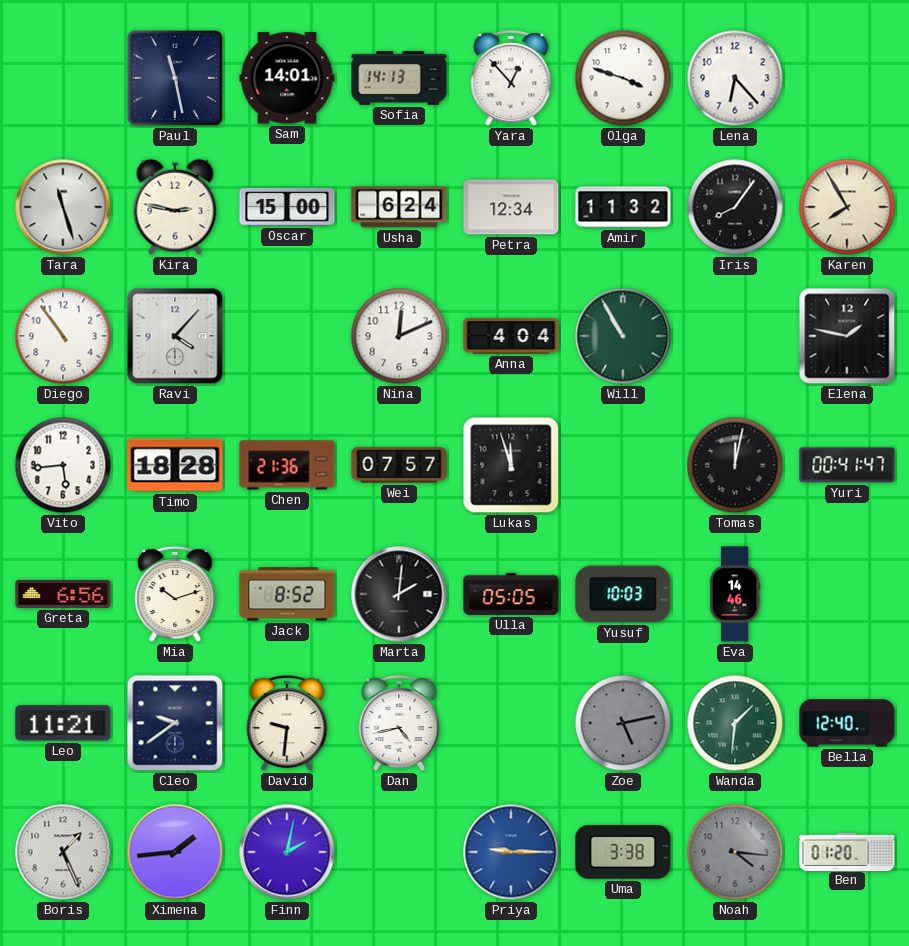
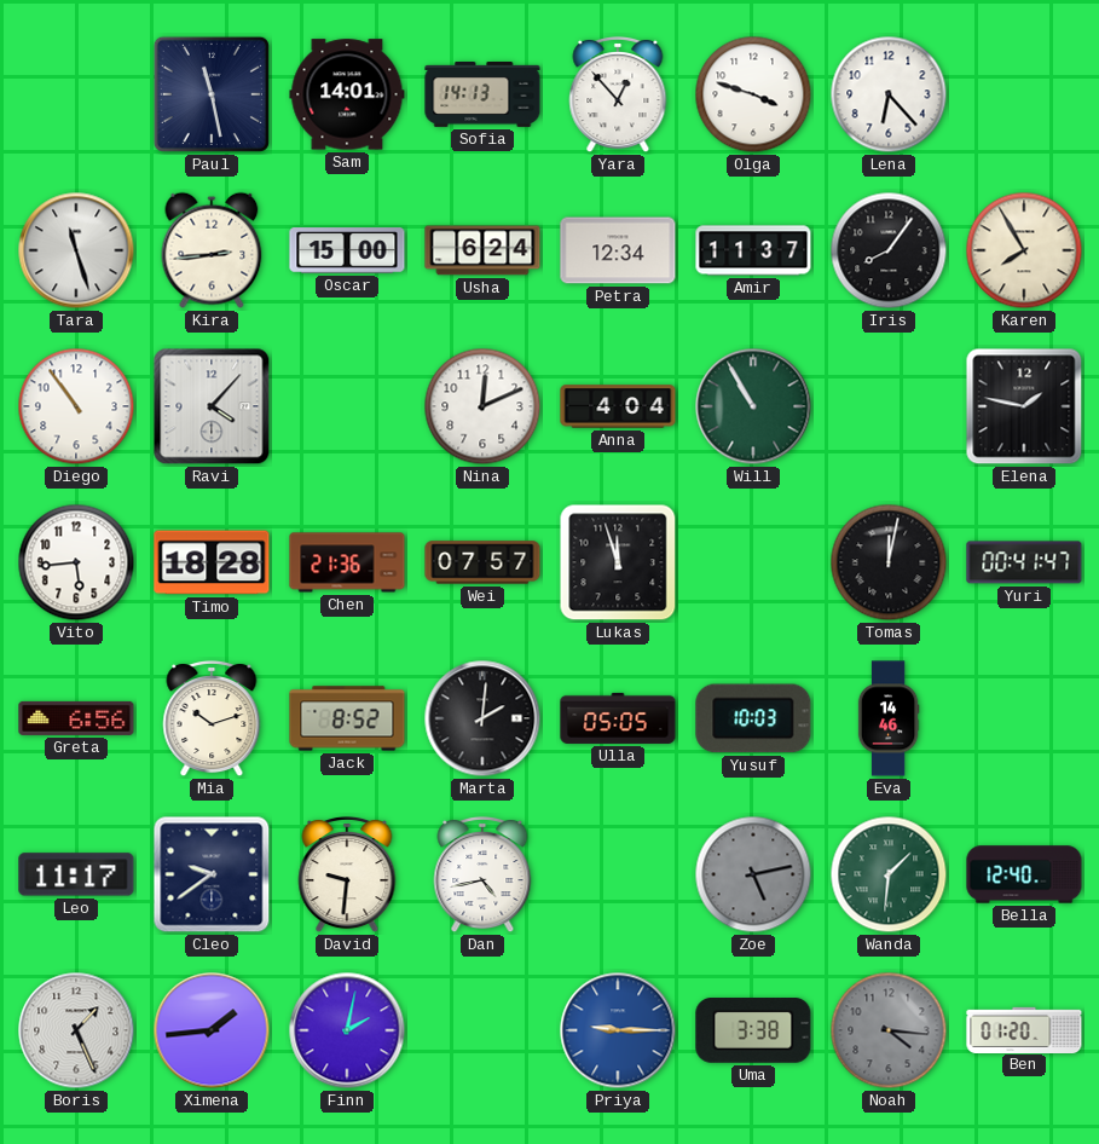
Kira: 2:47 -> 2:44 (212, 250)
Amir: 11:32 -> 11:37 (753, 250)
Leo: 11:21 -> 11:17 (76, 874)
